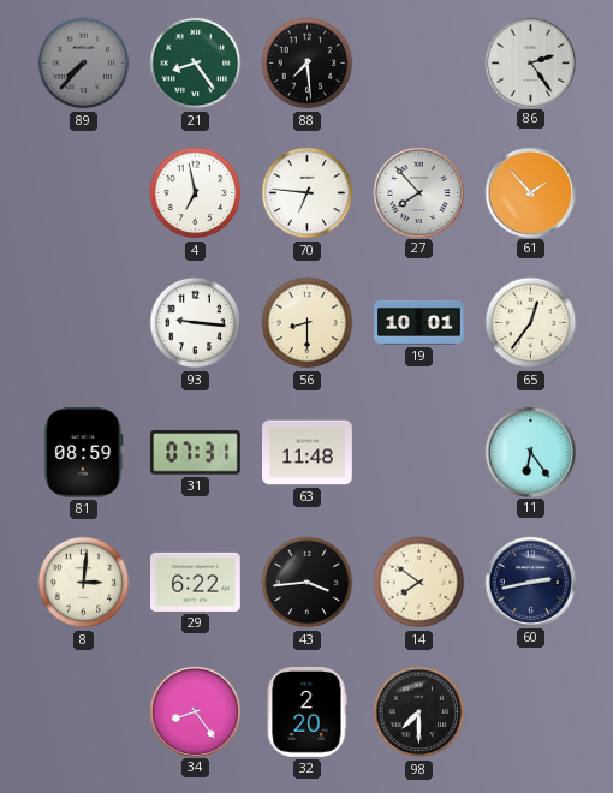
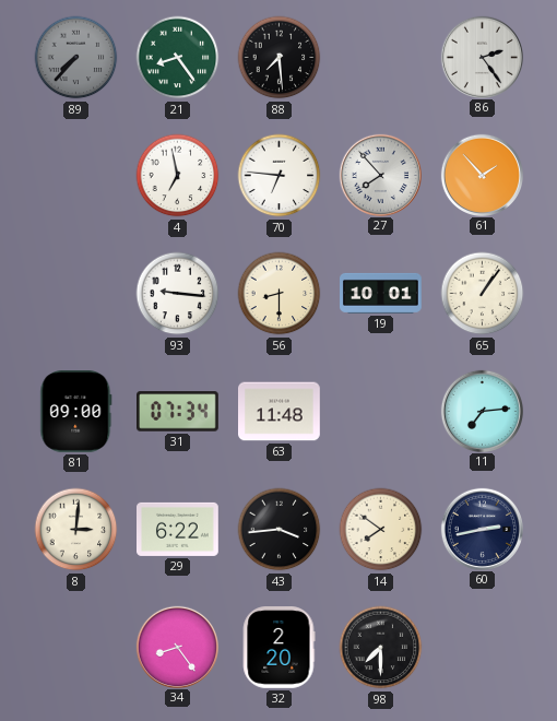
65: 12:36 -> 1:06 (483, 294)
81: 08:59 -> 09:00 (76, 412)
31: 07:31 -> 07:34 (178, 412)
11: 6:24 -> 7:14 (482, 411)
